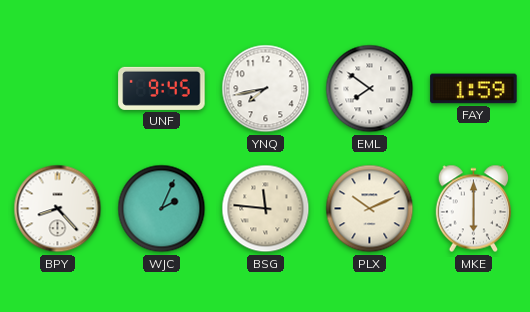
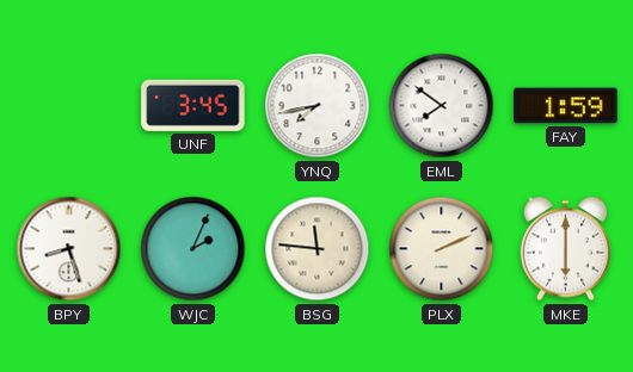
UNF: 9:45 -> 3:45 (193, 105)
BPY: 8:23 -> 8:27 (69, 249)
PLX: 10:11 -> 2:11 (442, 249)
